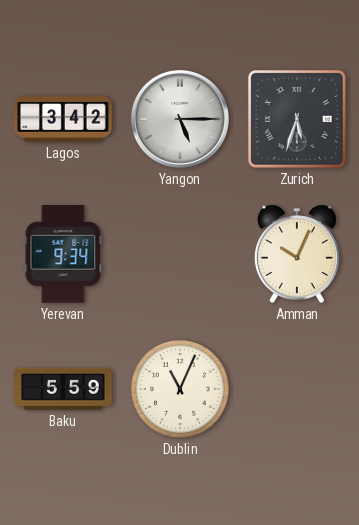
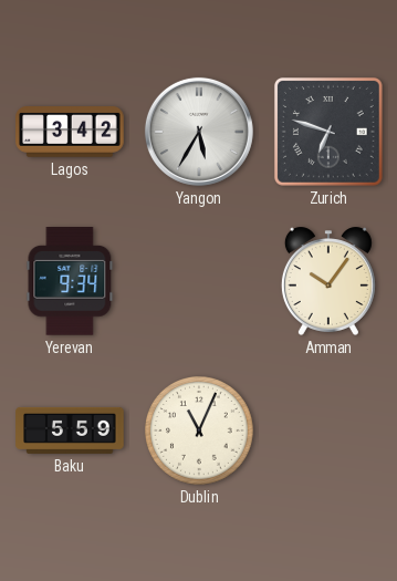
Yangon: 5:15 -> 5:35 (199, 132)
Zurich: 5:33 -> 6:48 (328, 132)
Amman: 10:04 -> 10:06 (328, 281)
